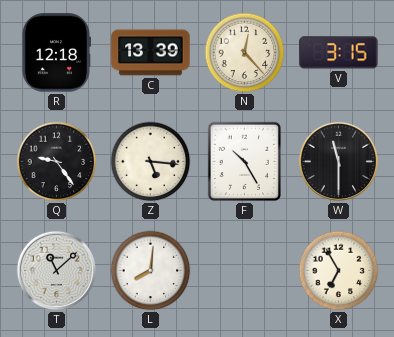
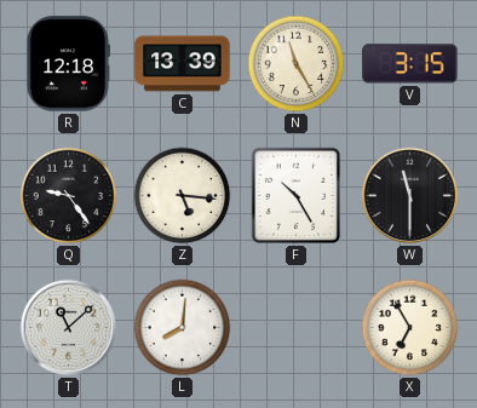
N: 12:23 -> 11:25 (297, 64)
